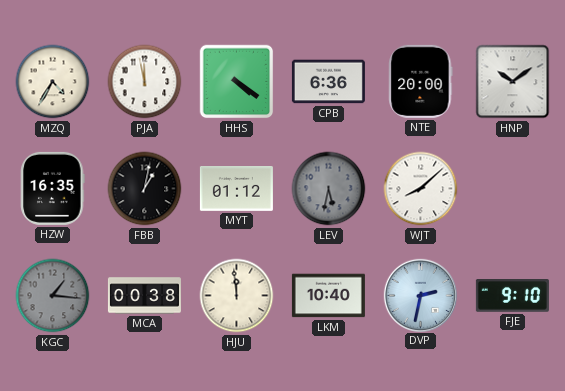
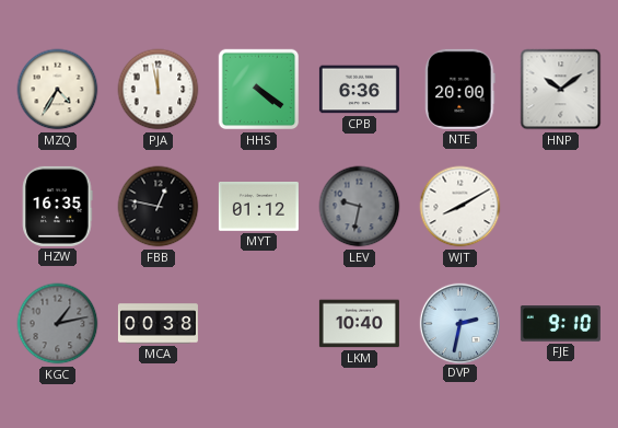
FBB: 1:02 -> 12:47 (159, 207)
LEV: 5:32 -> 9:32 (360, 207)
WJT: 8:08 -> 8:10 (460, 207)
KGC: 1:16 -> 1:13 (58, 324)
HJU: 11:59 -> none (237, 296)
